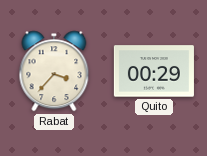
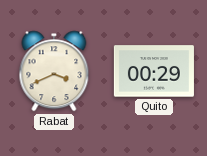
Rabat: 3:37 -> 3:41 (54, 71)
